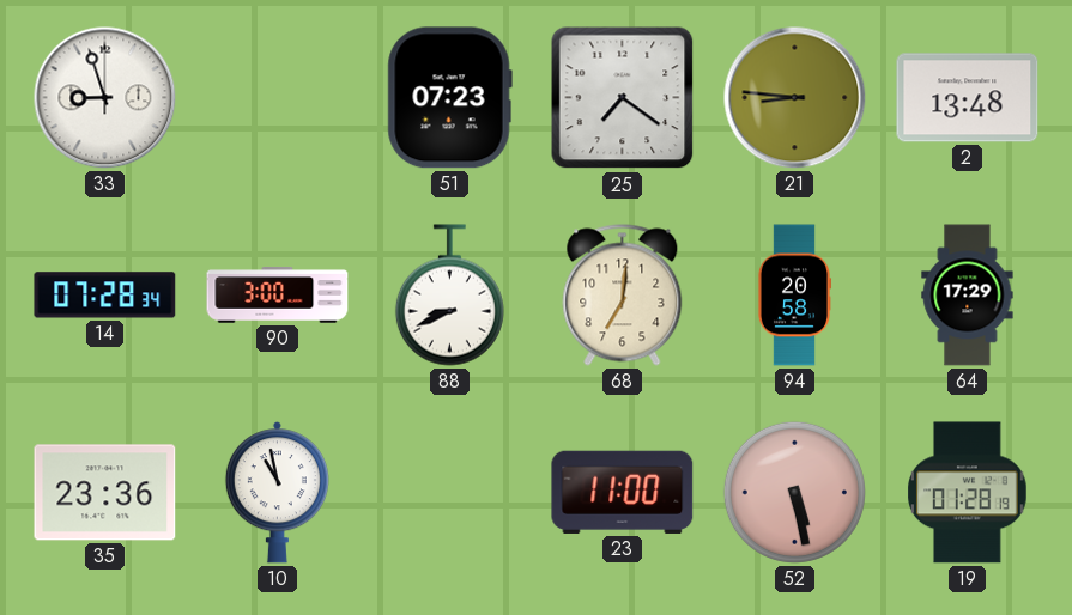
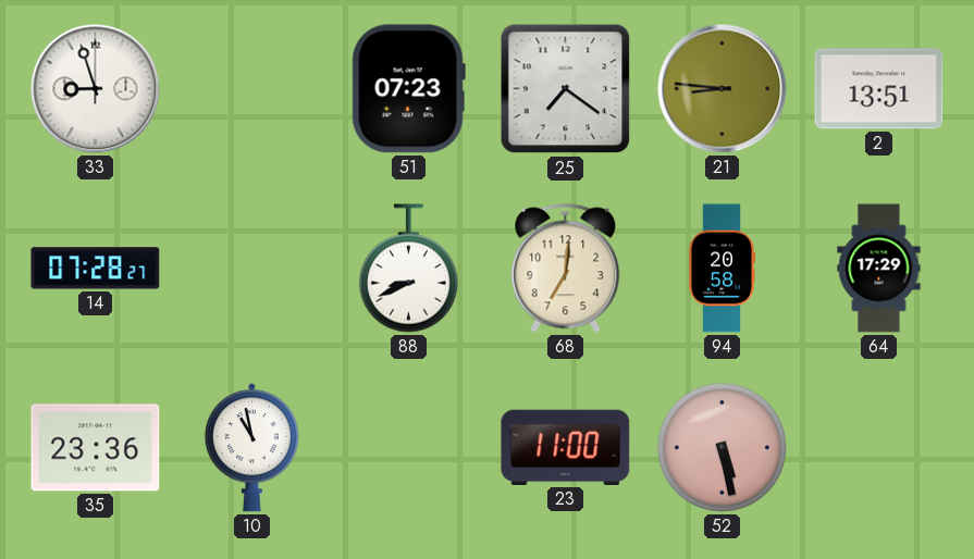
2: 13:48 -> 13:51 (879, 89)
14: 07:28:34 -> 07:28:27 (96, 269)
90: 3:00 -> none (278, 296)
19: 01:28 -> none (968, 493)
